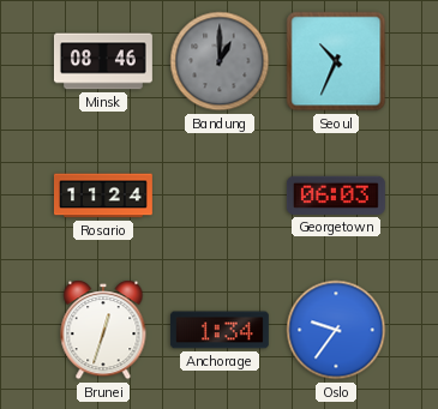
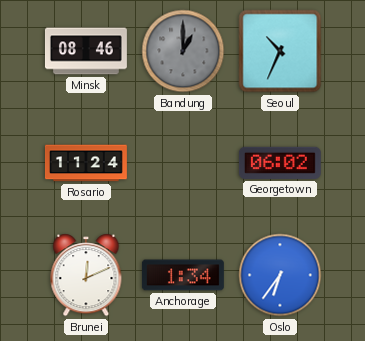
Georgetown: 06:03 -> 06:02 (280, 163)
Brunei: 12:33 -> 12:11 (86, 275)
Oslo: 9:36 -> 6:36 (280, 275)
